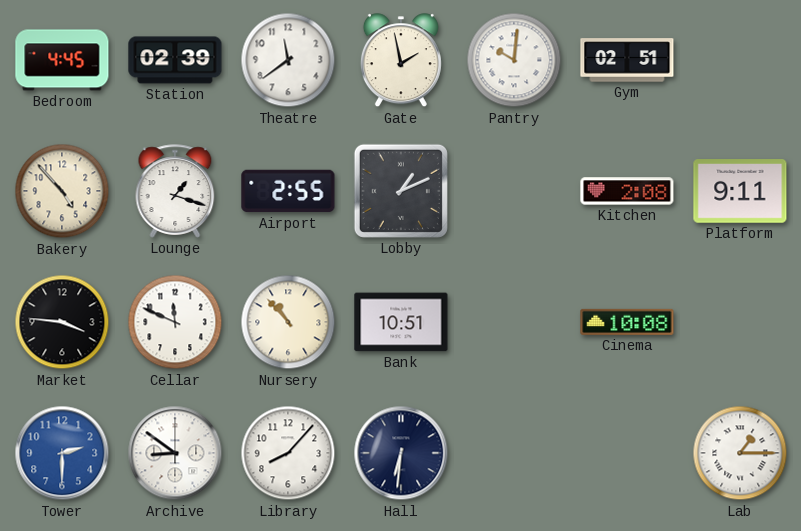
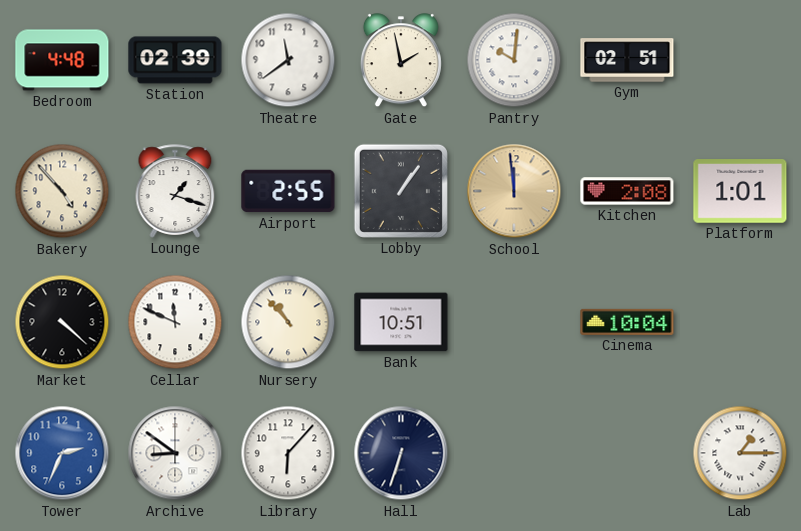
Bedroom: 4:45 -> 4:48 (62, 60)
Lobby: 1:11 -> 1:06 (401, 191)
School: none -> 11:59 (514, 191)
Platform: 9:11 -> 1:01 (740, 191)
Market: 3:46 -> 4:22 (62, 322)
Cinema: 10:08 -> 10:04 (627, 322)
Tower: 2:30 -> 2:34 (62, 453)
Library: 8:07 -> 6:07 (288, 453)
Hall: 6:31 -> 6:33 (401, 453)
